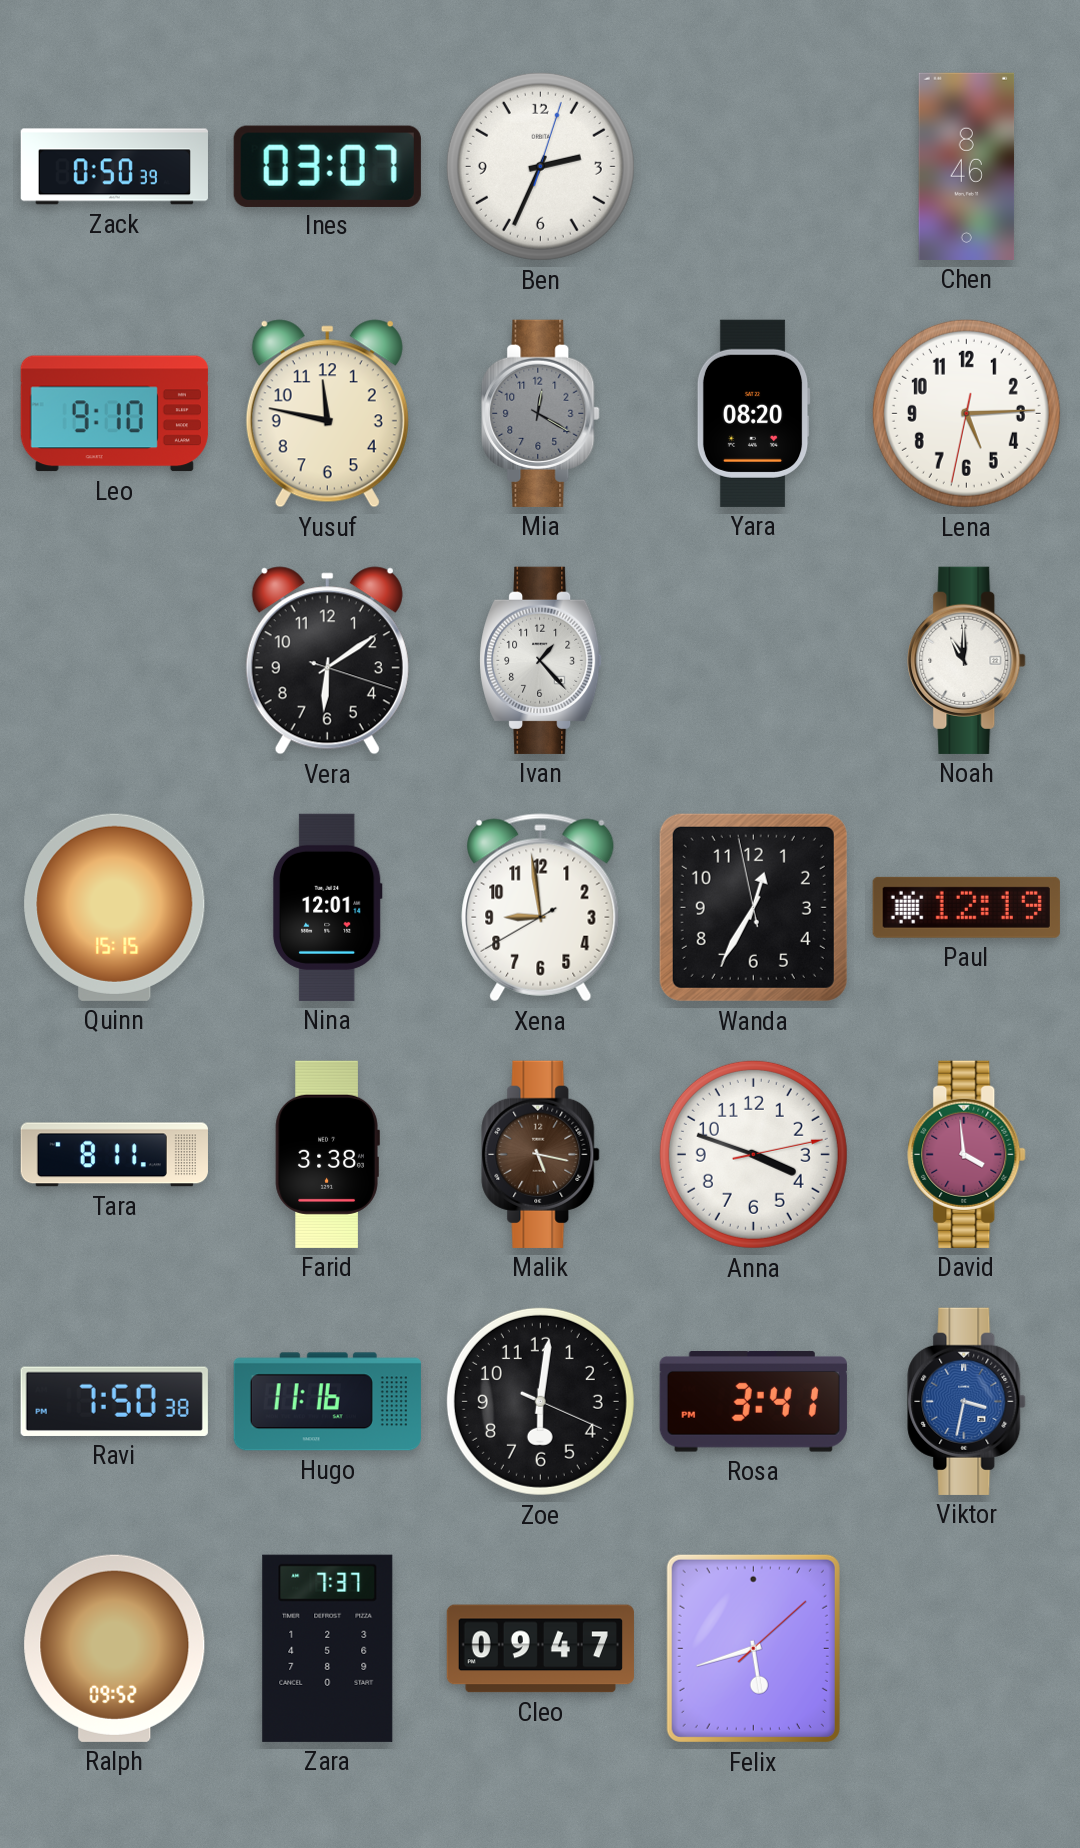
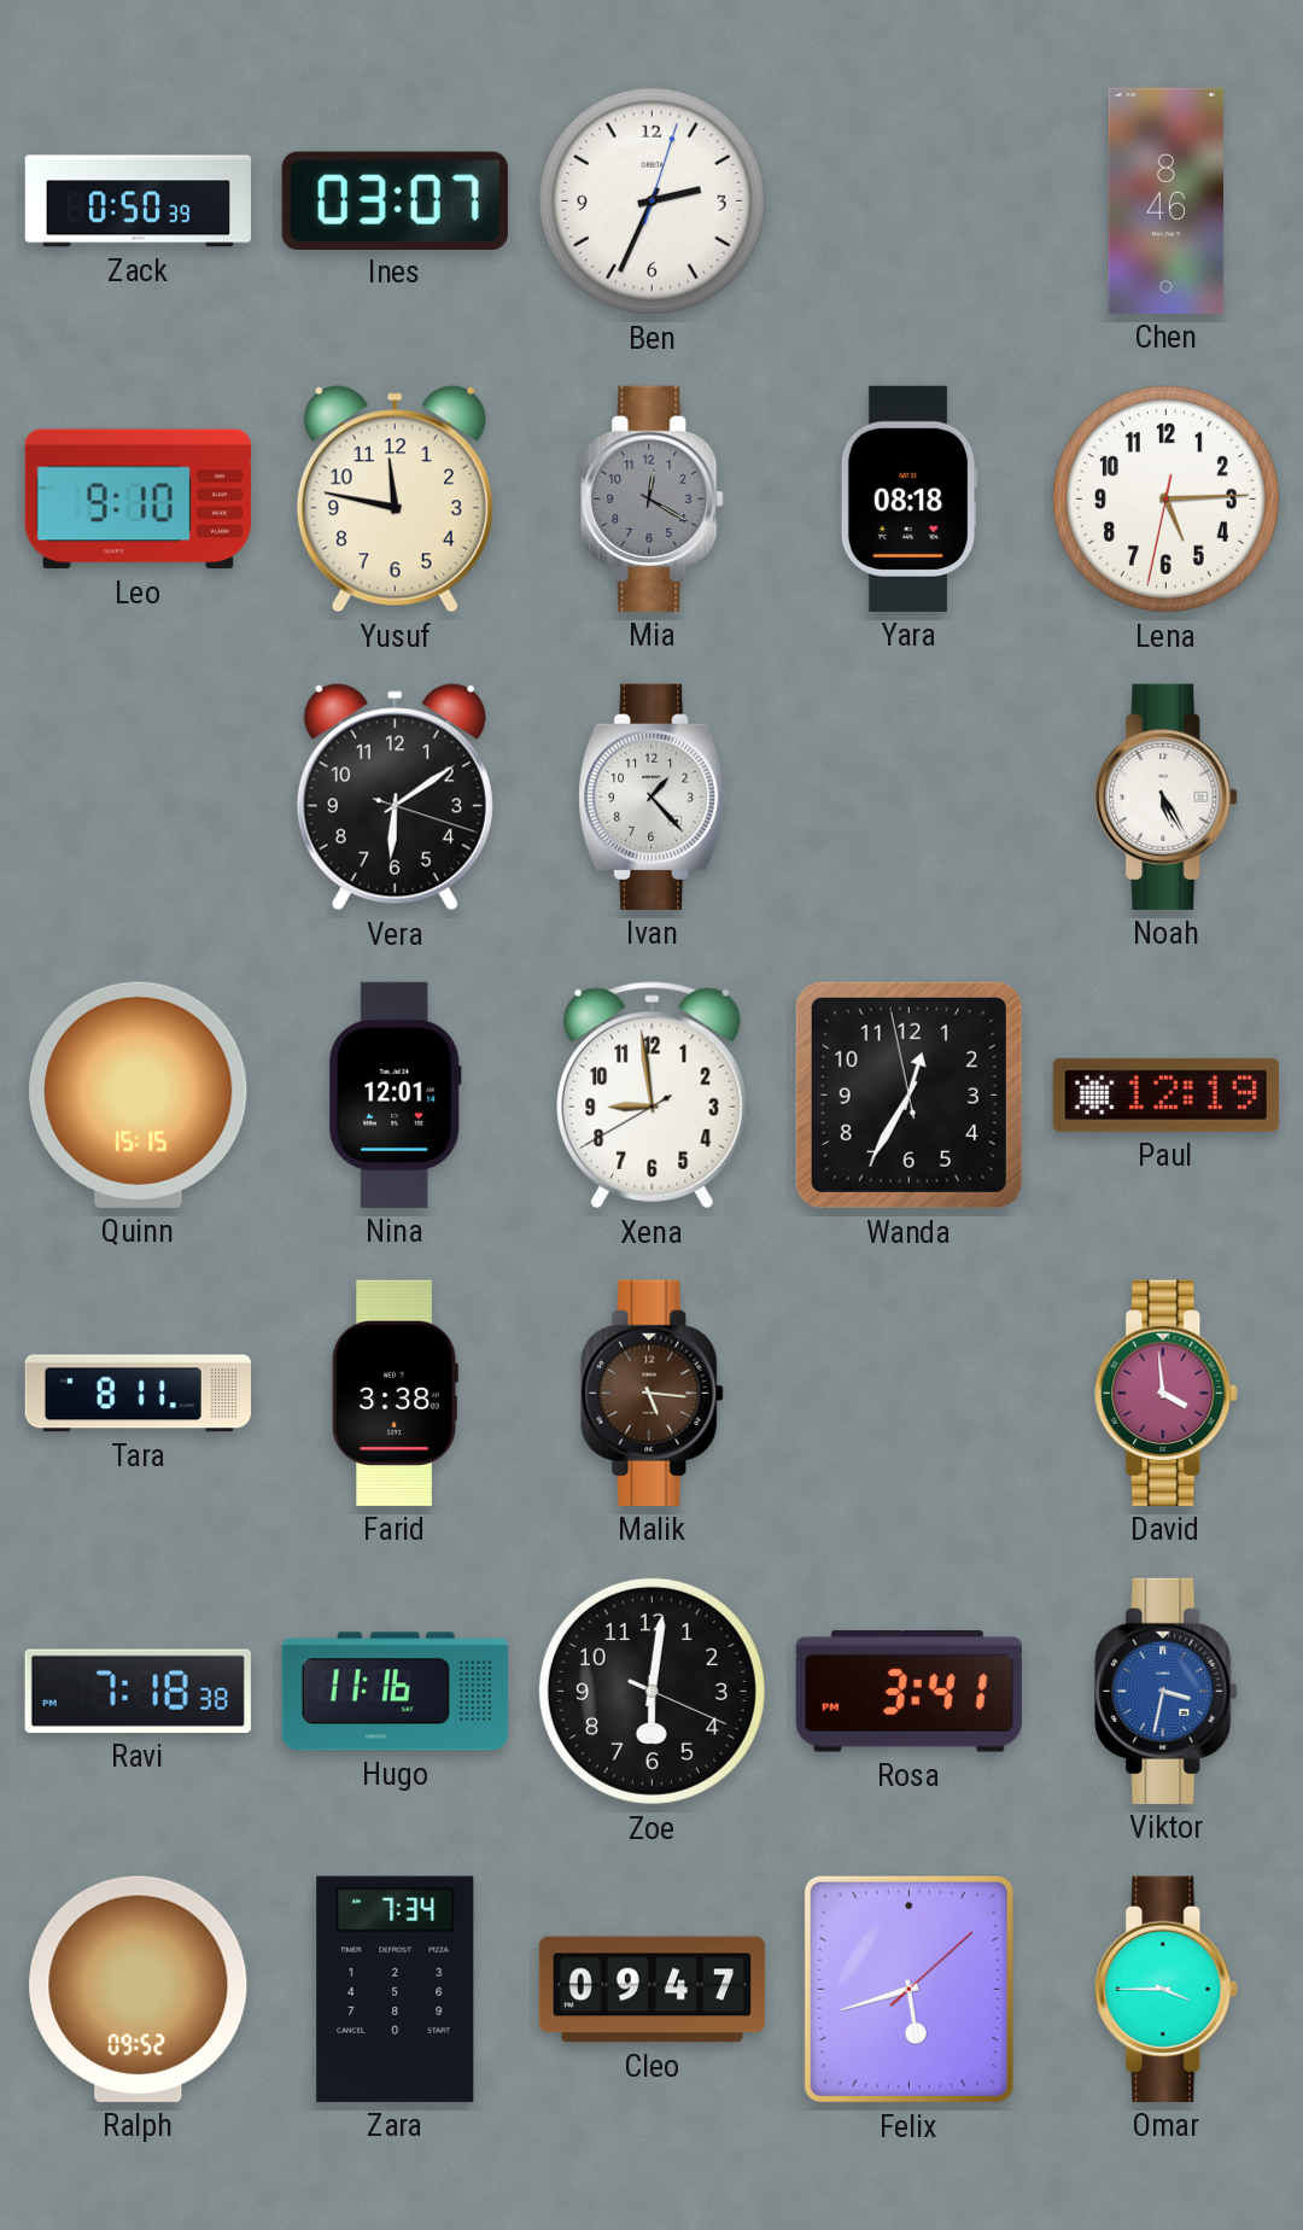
Yara: 08:20 -> 08:18 (908, 498)
Noah: 11:00 -> 5:25 (1167, 796)
Malik: 5:17 -> 5:16 (653, 1393)
Anna: 3:48 -> none (753, 1154)
Ravi: 7:50 -> 7:18 (138, 1691)
Zara: 7:37 -> 7:34 (396, 1989)
Omar: none -> 3:45 (1167, 1989)
